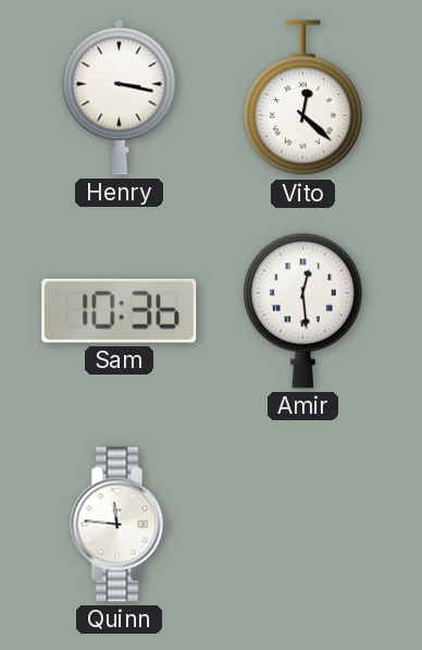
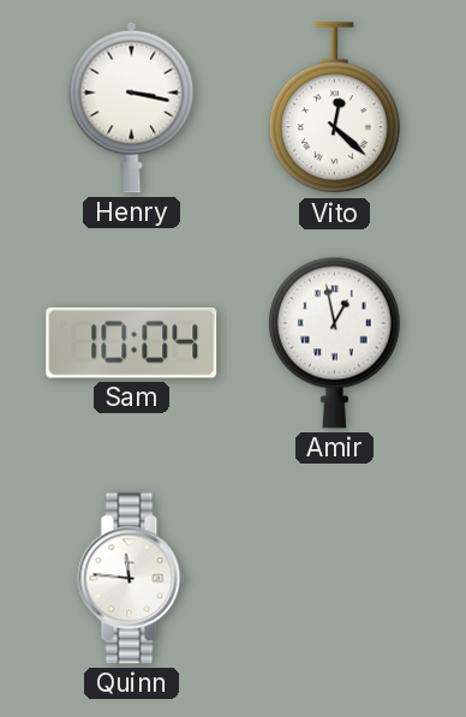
Sam: 10:36 -> 10:04 (132, 343)
Amir: 12:29 -> 12:58 (334, 342)
